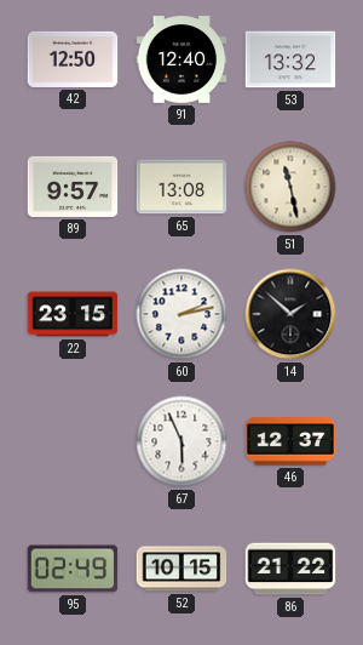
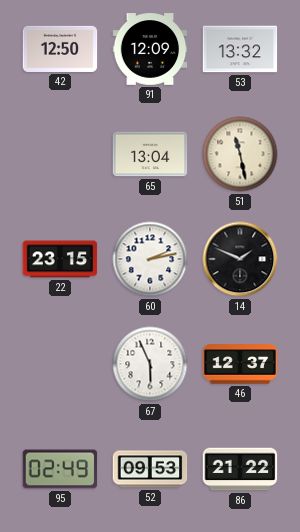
91: 12:40 -> 12:09 (150, 49)
89: 9:57 -> none (73, 187)
65: 13:08 -> 13:04 (150, 154)
14: 1:52 -> 1:49 (240, 259)
52: 10:15 -> 09:53 (150, 469)
